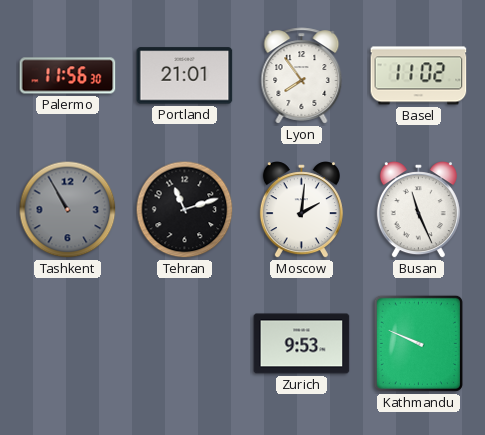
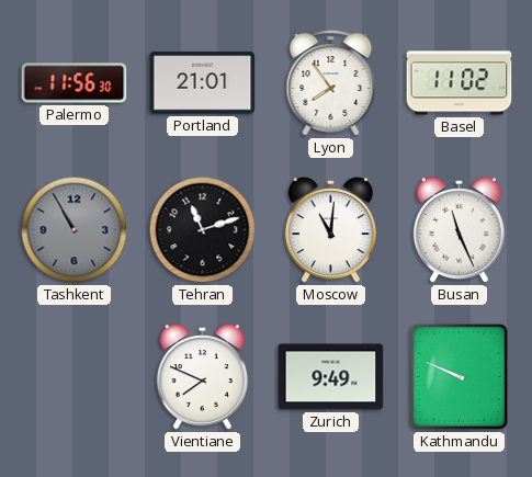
Moscow: 2:01 -> 11:01 (330, 230)
Vientiane: none -> 7:49 (202, 377)
Zurich: 9:53 -> 9:49 (331, 377)
